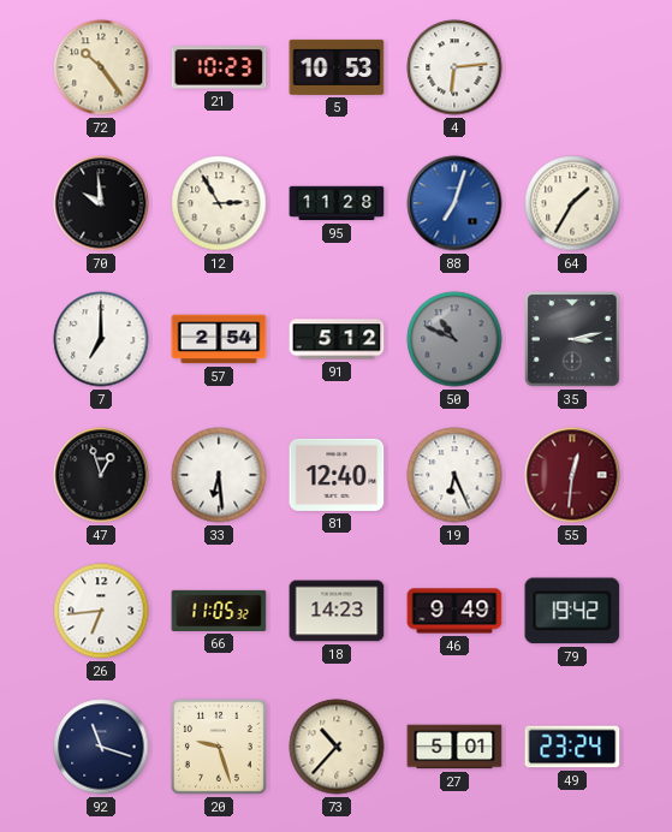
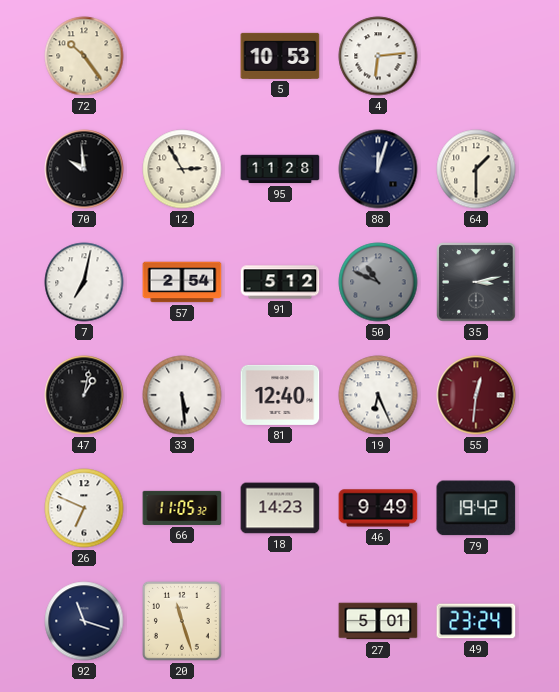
21: 10:23 -> none (219, 67)
88: 7:03 -> 12:03 (378, 169)
88 dial: blue -> navy (378, 169)
64: 1:35 -> 1:30 (476, 169)
7: 7:00 -> 7:02 (84, 282)
47: 12:57 -> 1:02 (84, 395)
33: 6:29 -> 5:29 (182, 395)
26: 6:44 -> 6:49 (84, 508)
20: 9:27 -> 11:27 (182, 621)
73: 10:37 -> none (337, 747)
